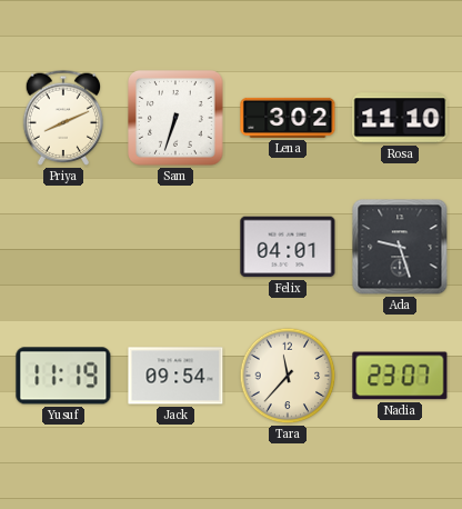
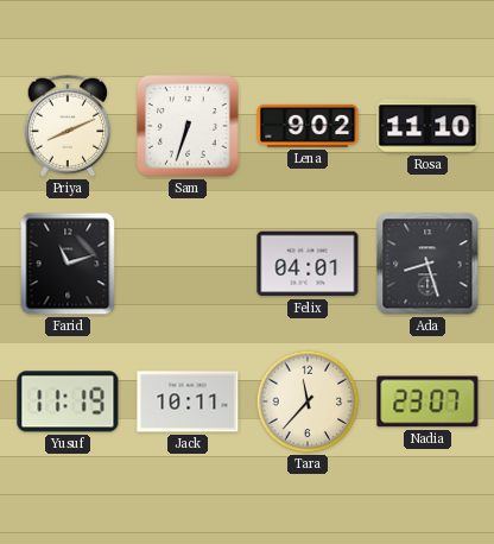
Lena: 3:02 -> 9:02 (308, 126)
Farid: none -> 11:12 (68, 264)
Ada: 9:27 -> 8:27 (427, 264)
Jack: 09:54 -> 10:11 (188, 401)
